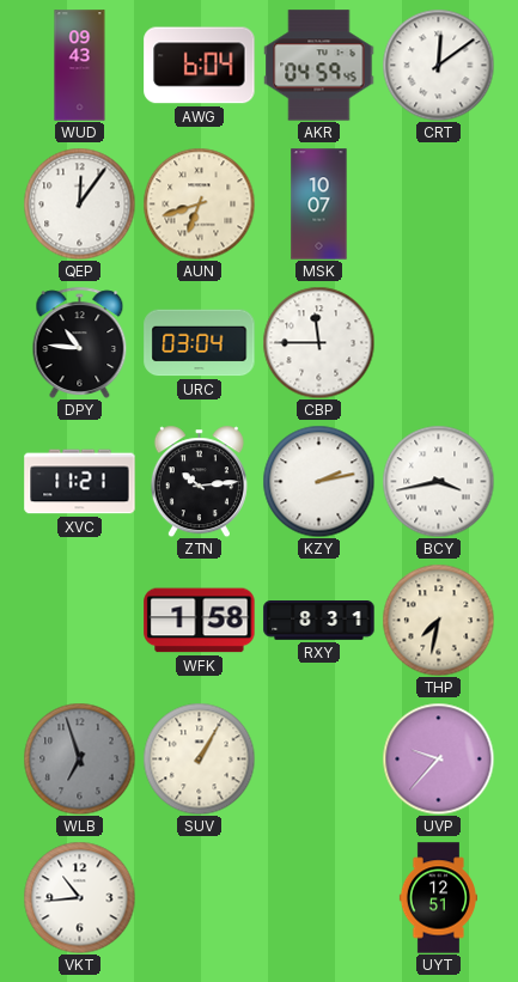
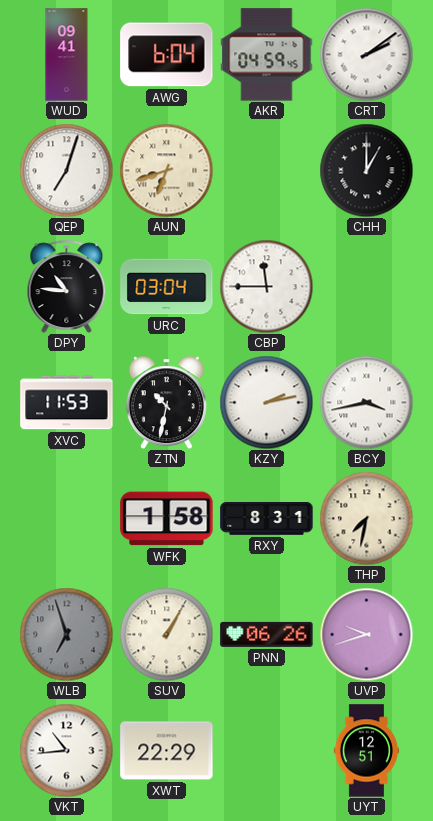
WUD: 09:43 -> 09:41 (67, 55)
CRT: 12:09 -> 2:09 (366, 54)
QEP: 12:06 -> 7:03 (66, 170)
MSK: 10:07 -> none (319, 205)
CHH: none -> 1:00 (366, 170)
XVC: 11:21 -> 11:53 (67, 403)
ZTN: 10:14 -> 10:32 (166, 402)
PNN: none -> 06:26 (267, 634)
UVP: 9:37 -> 9:42 (366, 634)
XWT: none -> 22:29 (167, 751)
